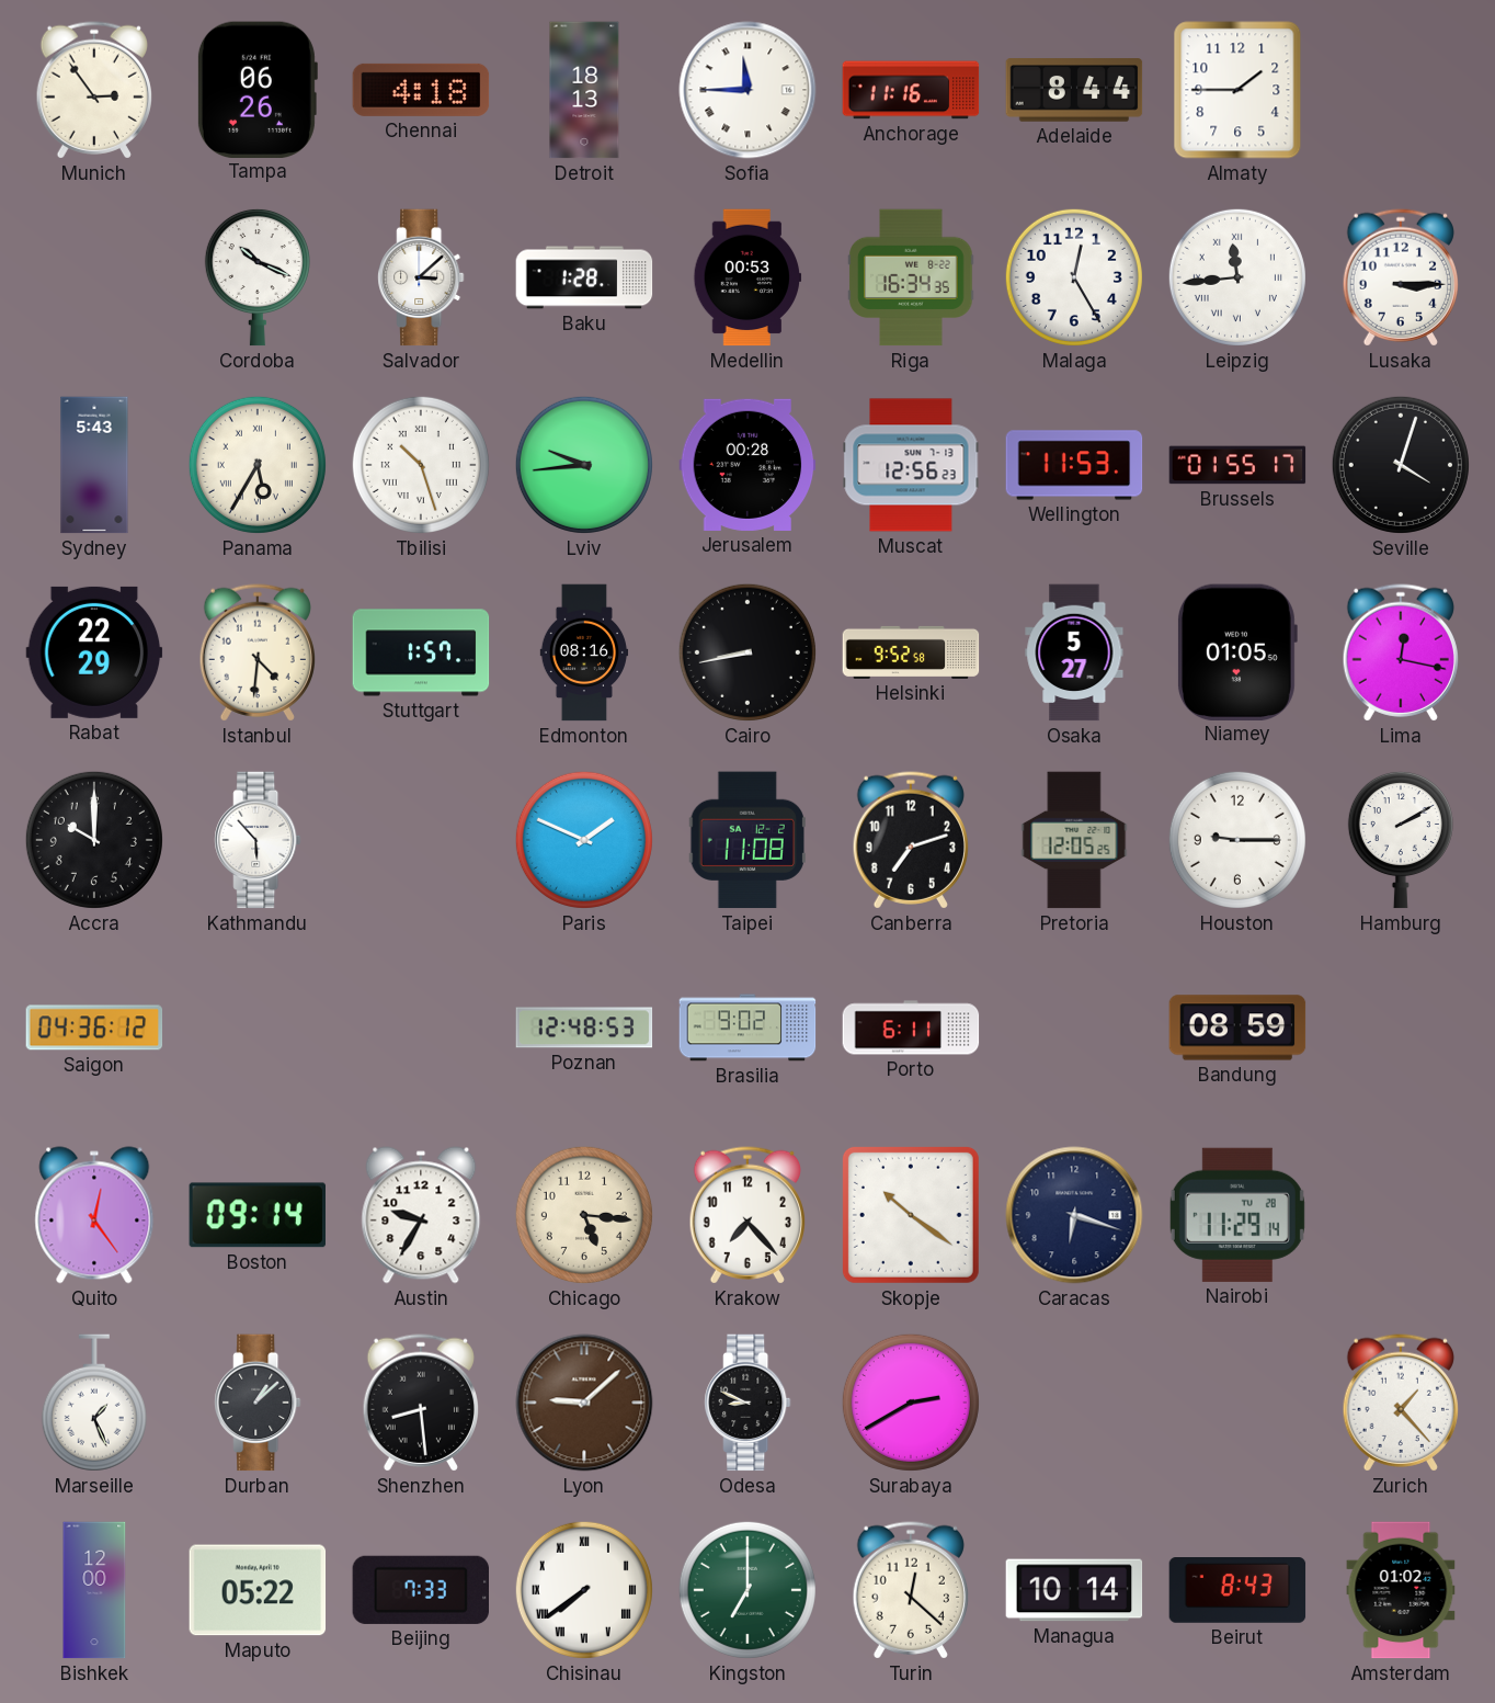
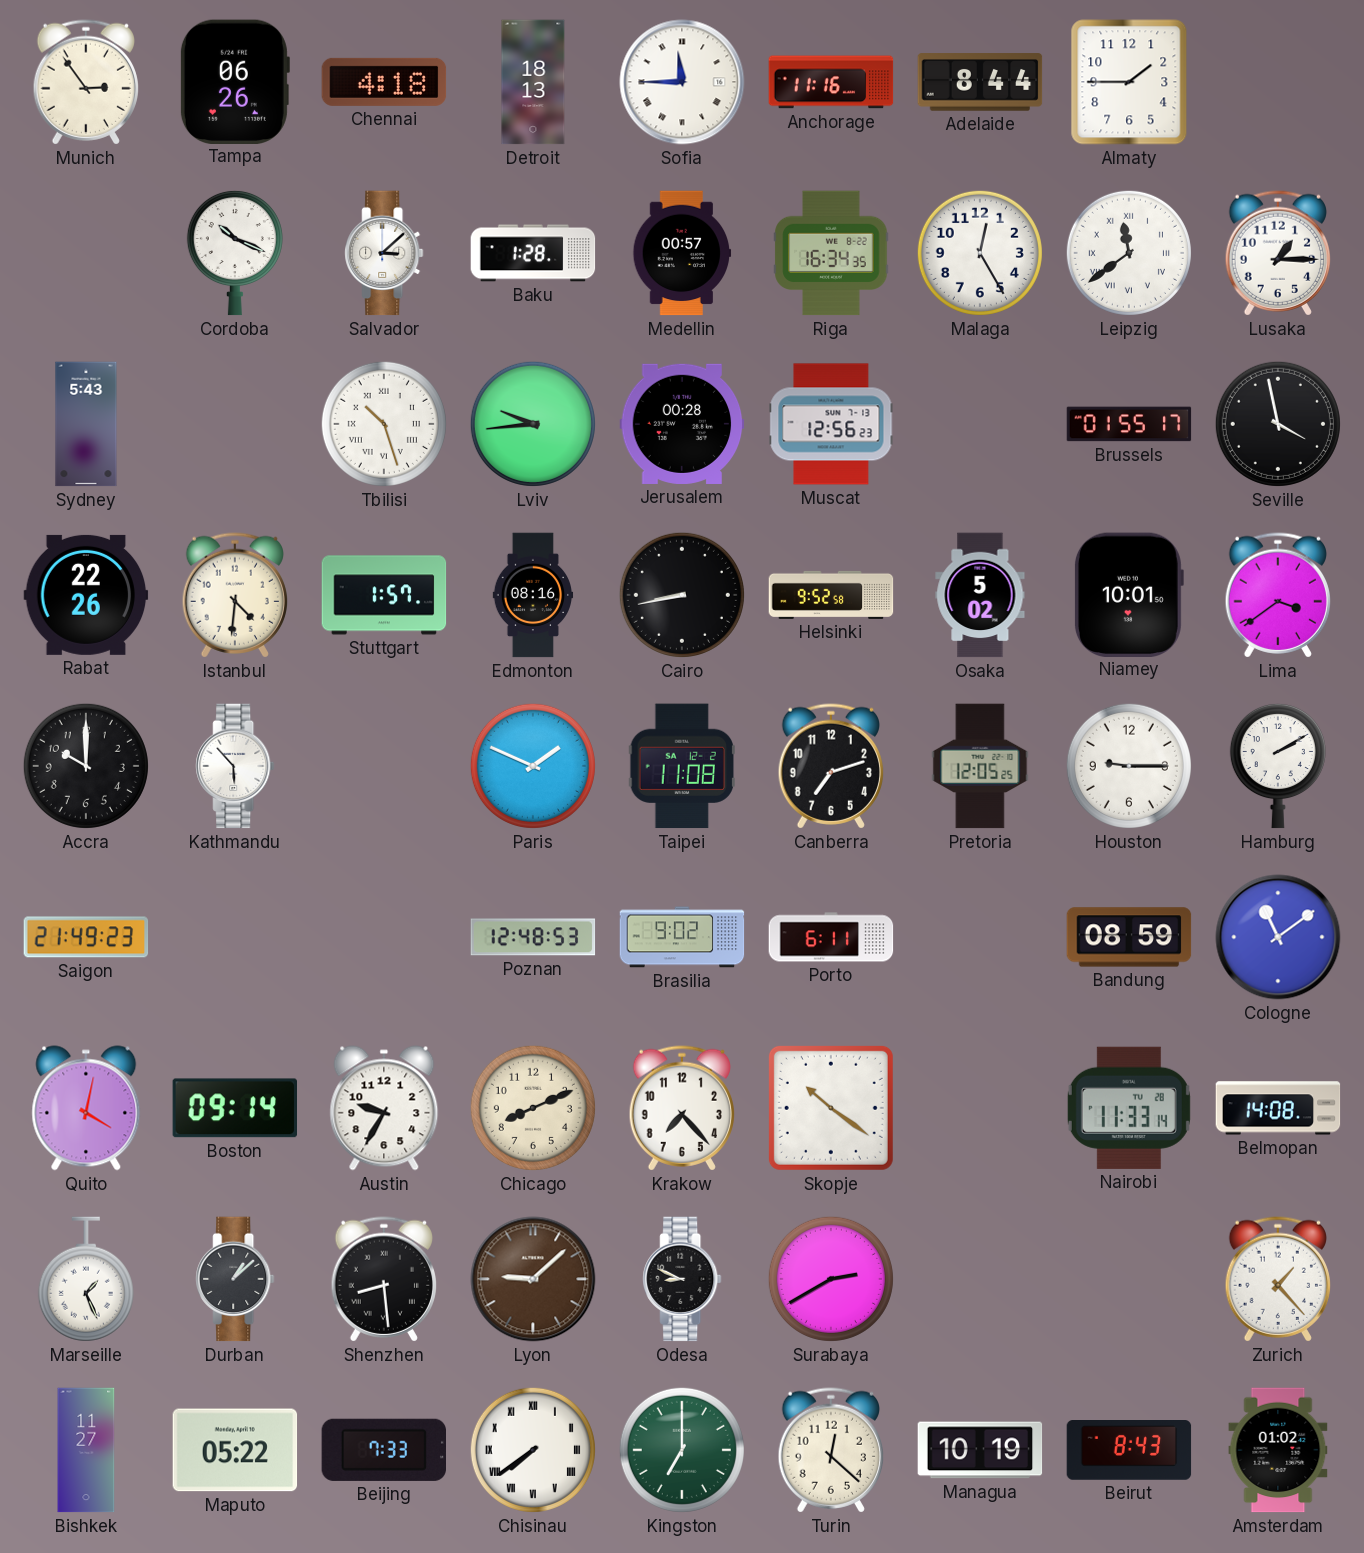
Medellin: 00:53 -> 00:57 (682, 253)
Leipzig: 11:44 -> 11:39 (1129, 253)
Lusaka: 3:15 -> 1:15 (1277, 253)
Panama: 5:35 -> none (258, 465)
Wellington: 11:53 -> none (1074, 465)
Seville: 4:03 -> 3:58 (1278, 424)
Rabat: 22:29 -> 22:26 (86, 595)
Osaka: 5:27 -> 5:02 (980, 595)
Niamey: 01:05 -> 10:01 (1129, 594)
Lima: 12:17 -> 3:39 (1277, 595)
Saigon: 04:36 -> 21:49 (86, 937)
Cologne: none -> 11:09 (1278, 937)
Quito: 12:24 -> 4:02 (86, 1108)
Chicago: 5:16 -> 8:11 (533, 1108)
Caracas: 6:18 -> none (1074, 1215)
Nairobi: 11:29 -> 11:33 (1129, 1108)
Belmopan: none -> 14:08 (1278, 1108)
Bishkek: 12:00 -> 11:27 (86, 1450)
Managua: 10:14 -> 10:19 (980, 1450)
